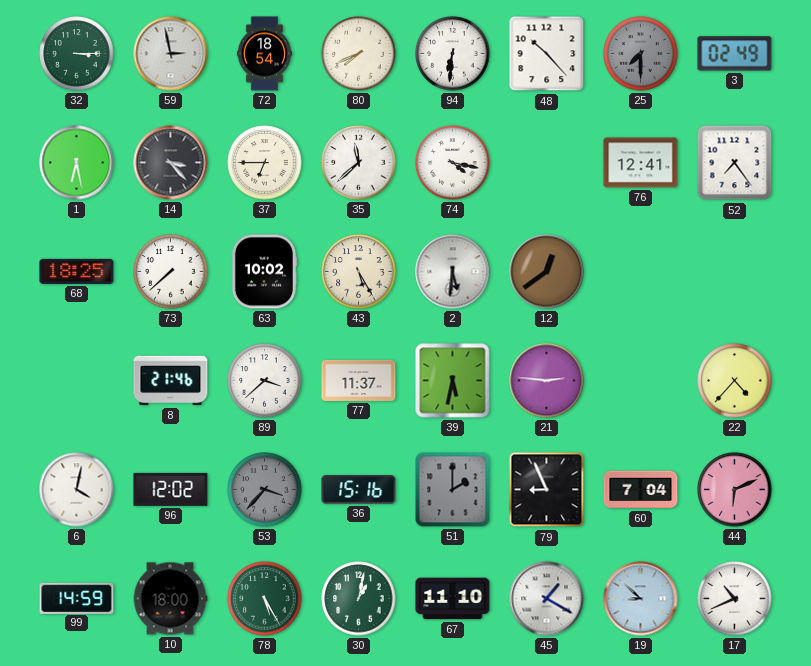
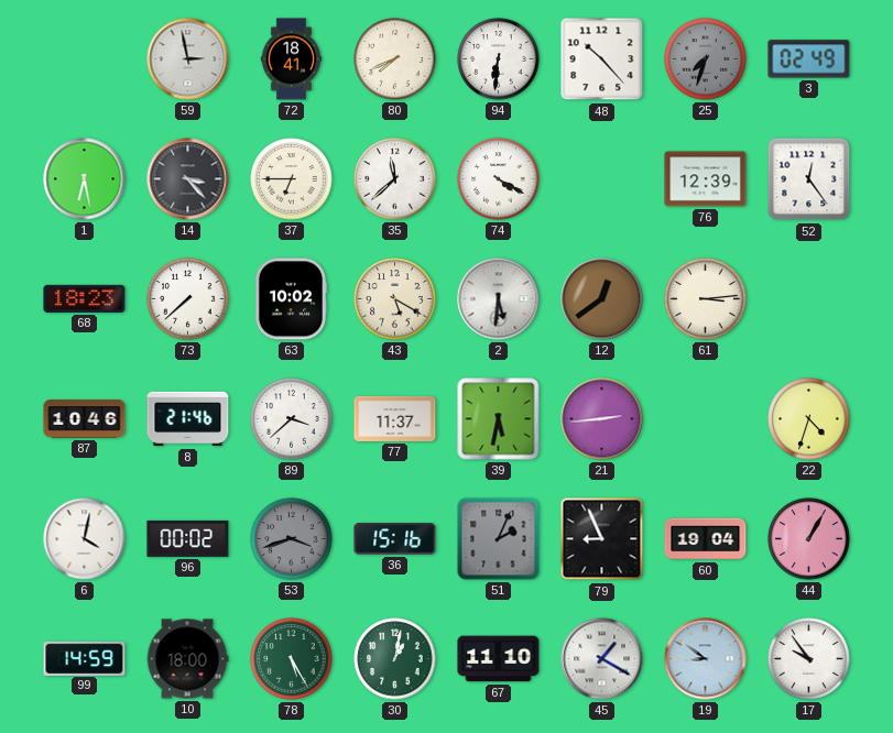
32: 3:15 -> none (77, 54)
72: 18:54 -> 18:41 (292, 59)
25: 7:30 -> 7:33 (706, 59)
74: 4:17 -> 4:20 (499, 179)
76: 12:41 -> 12:39 (706, 179)
52: 7:24 -> 12:24 (809, 179)
68: 18:25 -> 18:23 (85, 298)
43: 5:25 -> 5:20 (395, 299)
61: none -> 3:14 (706, 299)
87: none -> 10:46 (85, 419)
21: 2:46 -> 2:44 (602, 419)
22: 4:37 -> 4:33 (809, 419)
96: 12:02 -> 00:02 (188, 538)
53: 3:37 -> 3:42 (292, 539)
51: 2:00 -> 2:04 (499, 539)
60: 7:04 -> 19:04 (706, 539)
44: 6:11 -> 1:05 (809, 539)
19: 8:52 -> 8:51 (706, 659)
17: 10:41 -> 9:54 (809, 659)
